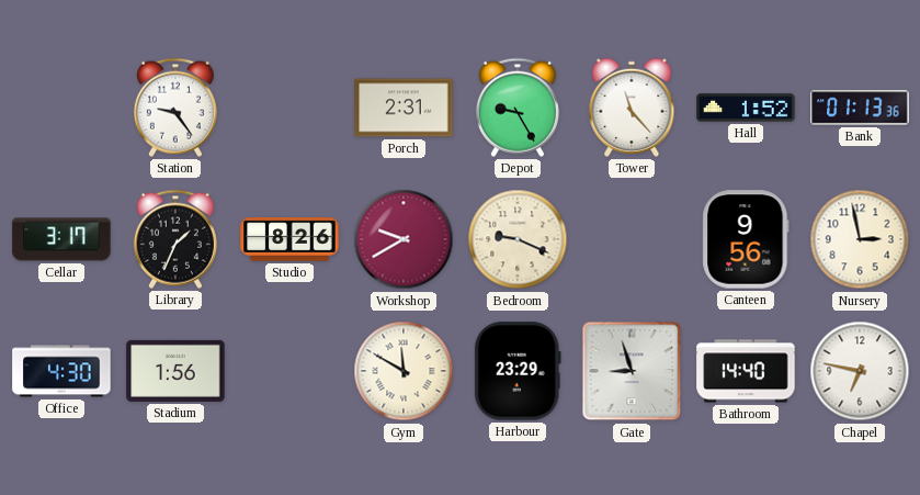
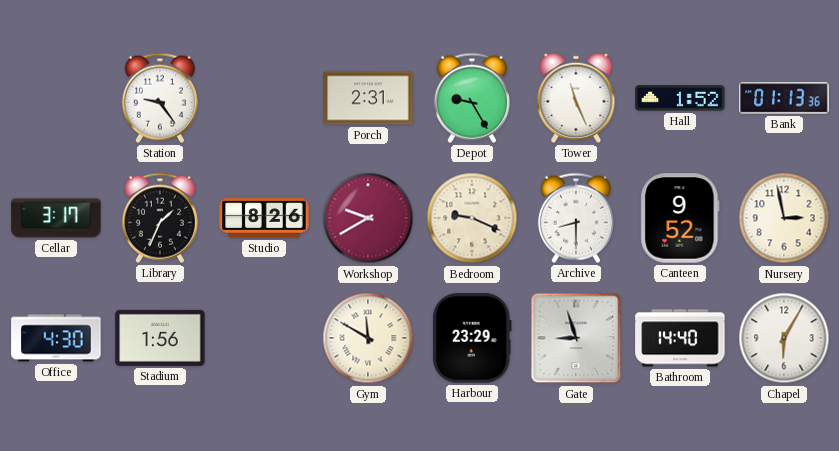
Tower: 11:23 -> 11:26 (576, 98)
Archive: none -> 8:30 (576, 218)
Canteen: 9:56 -> 9:52 (680, 218)
Chapel: 6:47 -> 6:05 (784, 338)
